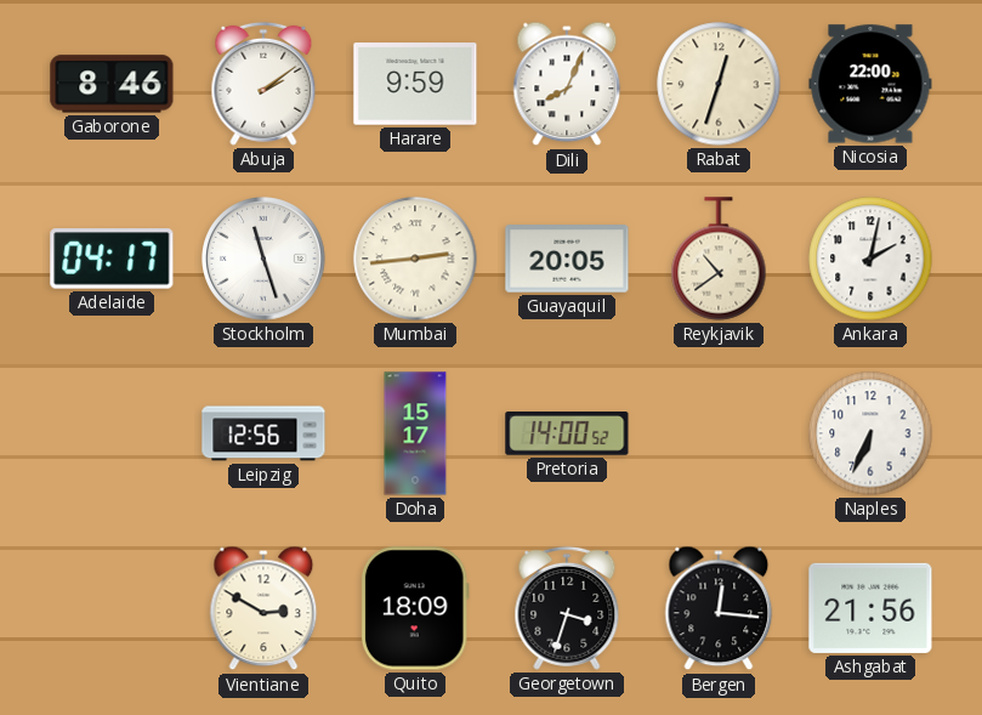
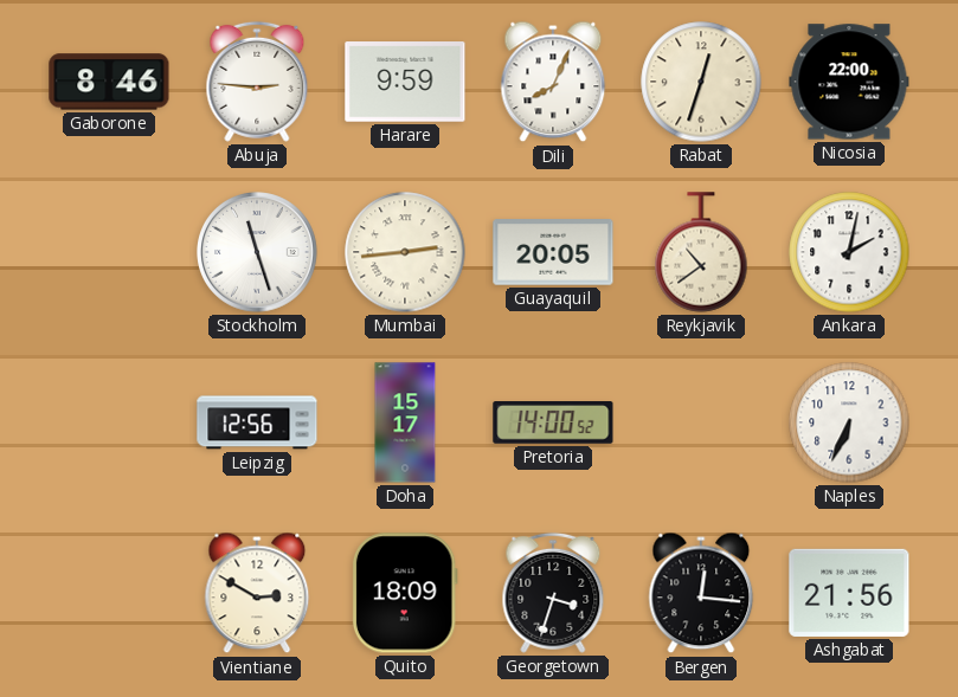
Abuja: 2:09 -> 2:46 (257, 82)
Adelaide: 04:17 -> none (112, 259)
